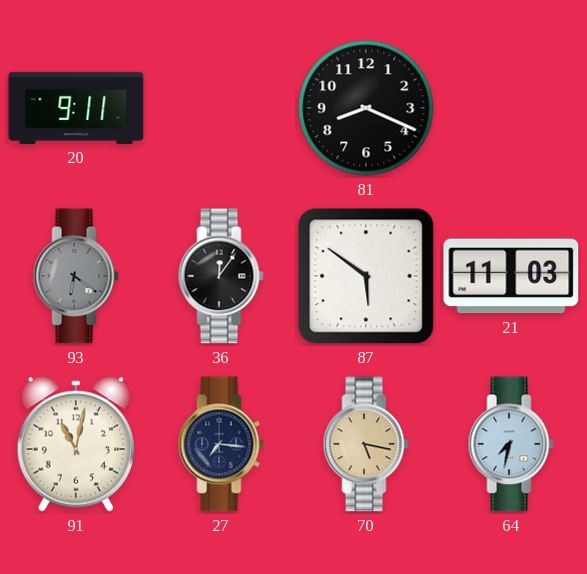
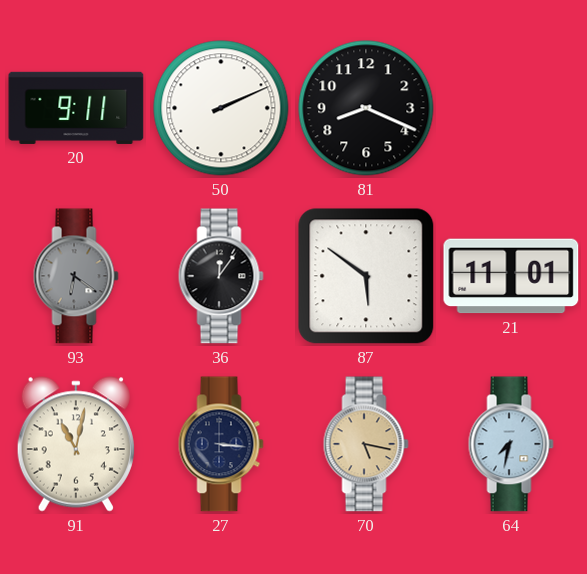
50: none -> 2:11 (221, 108)
21: 11:03 -> 11:01 (511, 276)
27: 7:16 -> 3:16 (221, 444)
